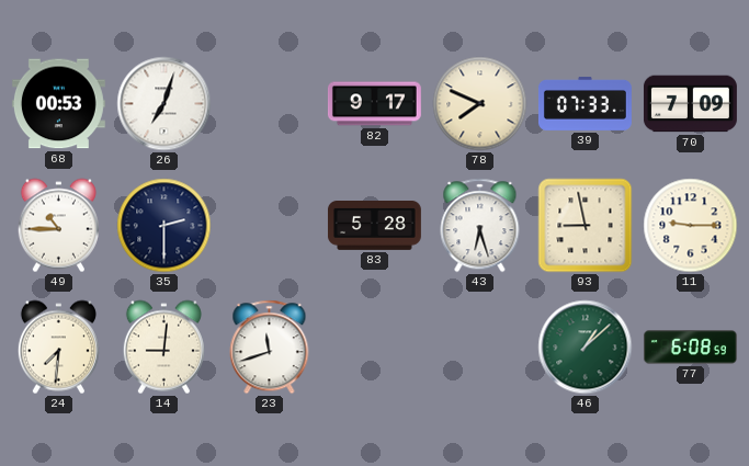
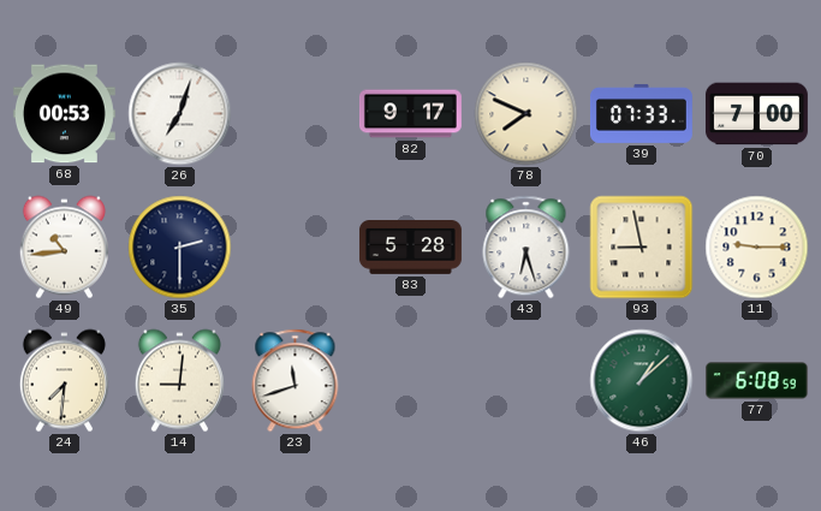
70: 7:09 -> 7:00 (756, 114)
49: 10:45 -> 10:44 (64, 248)
